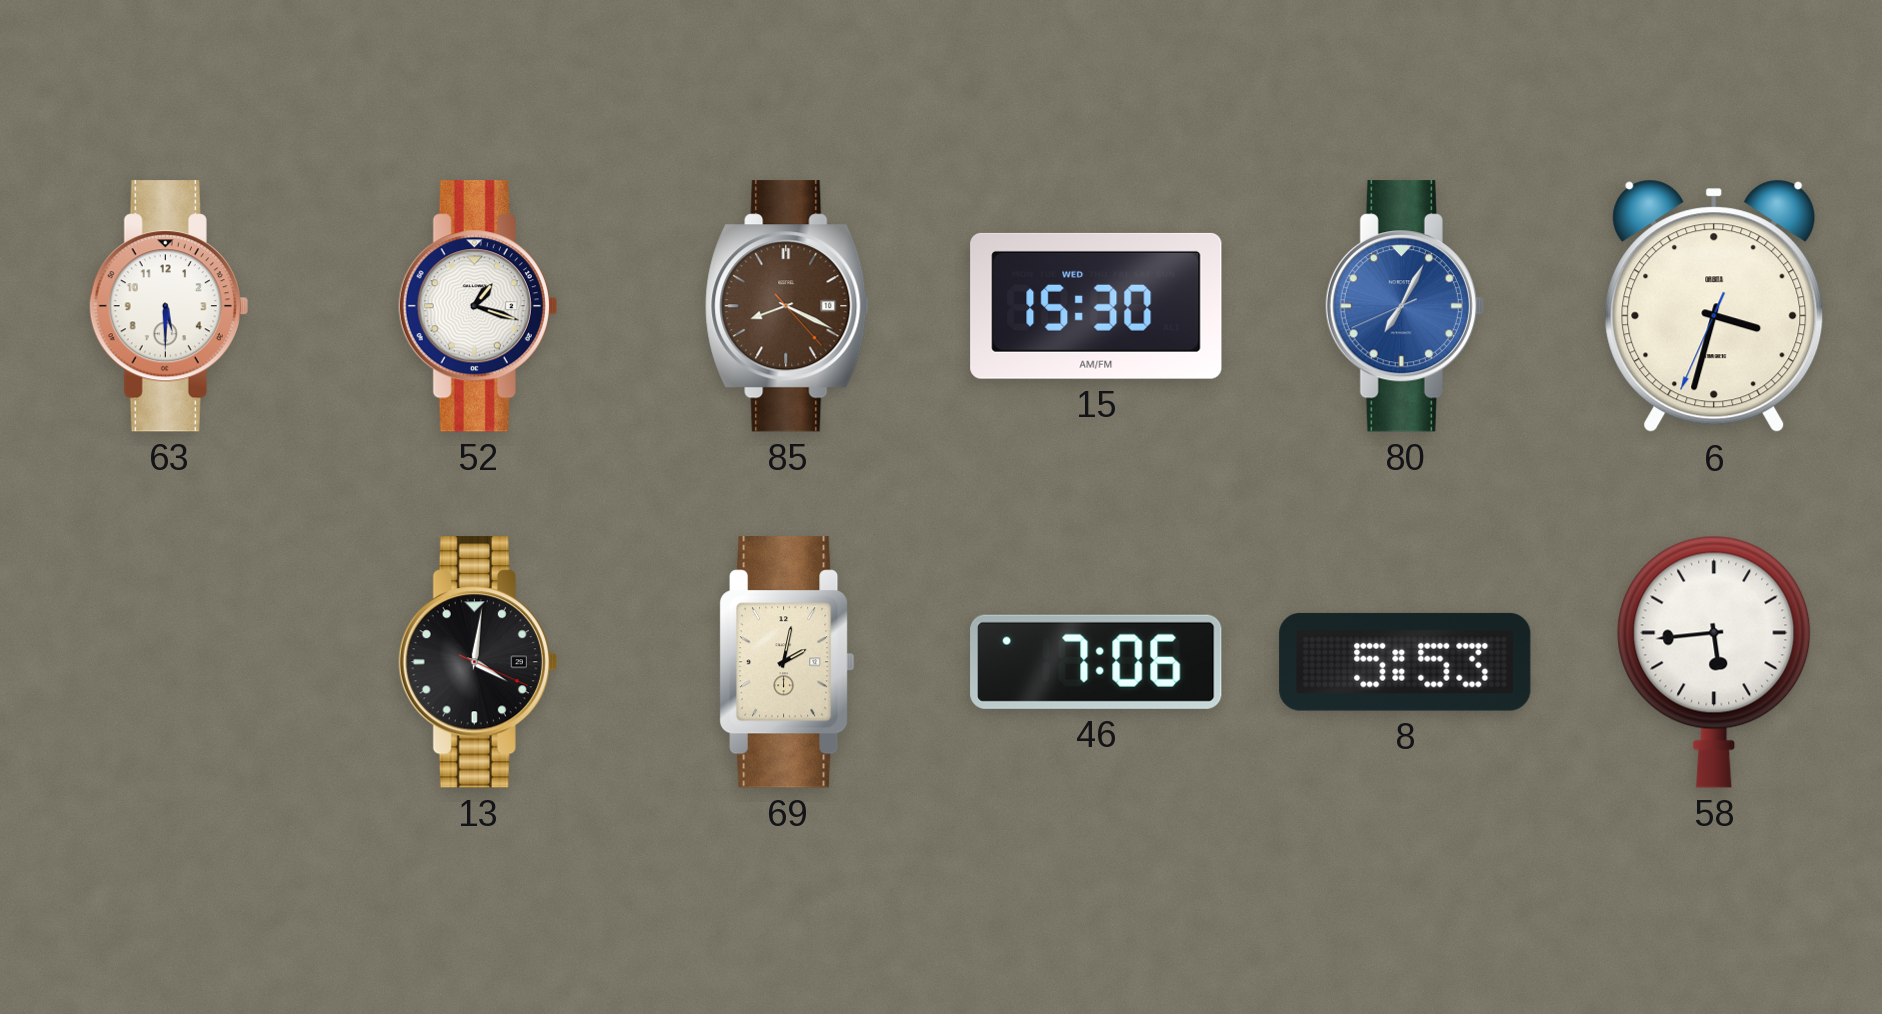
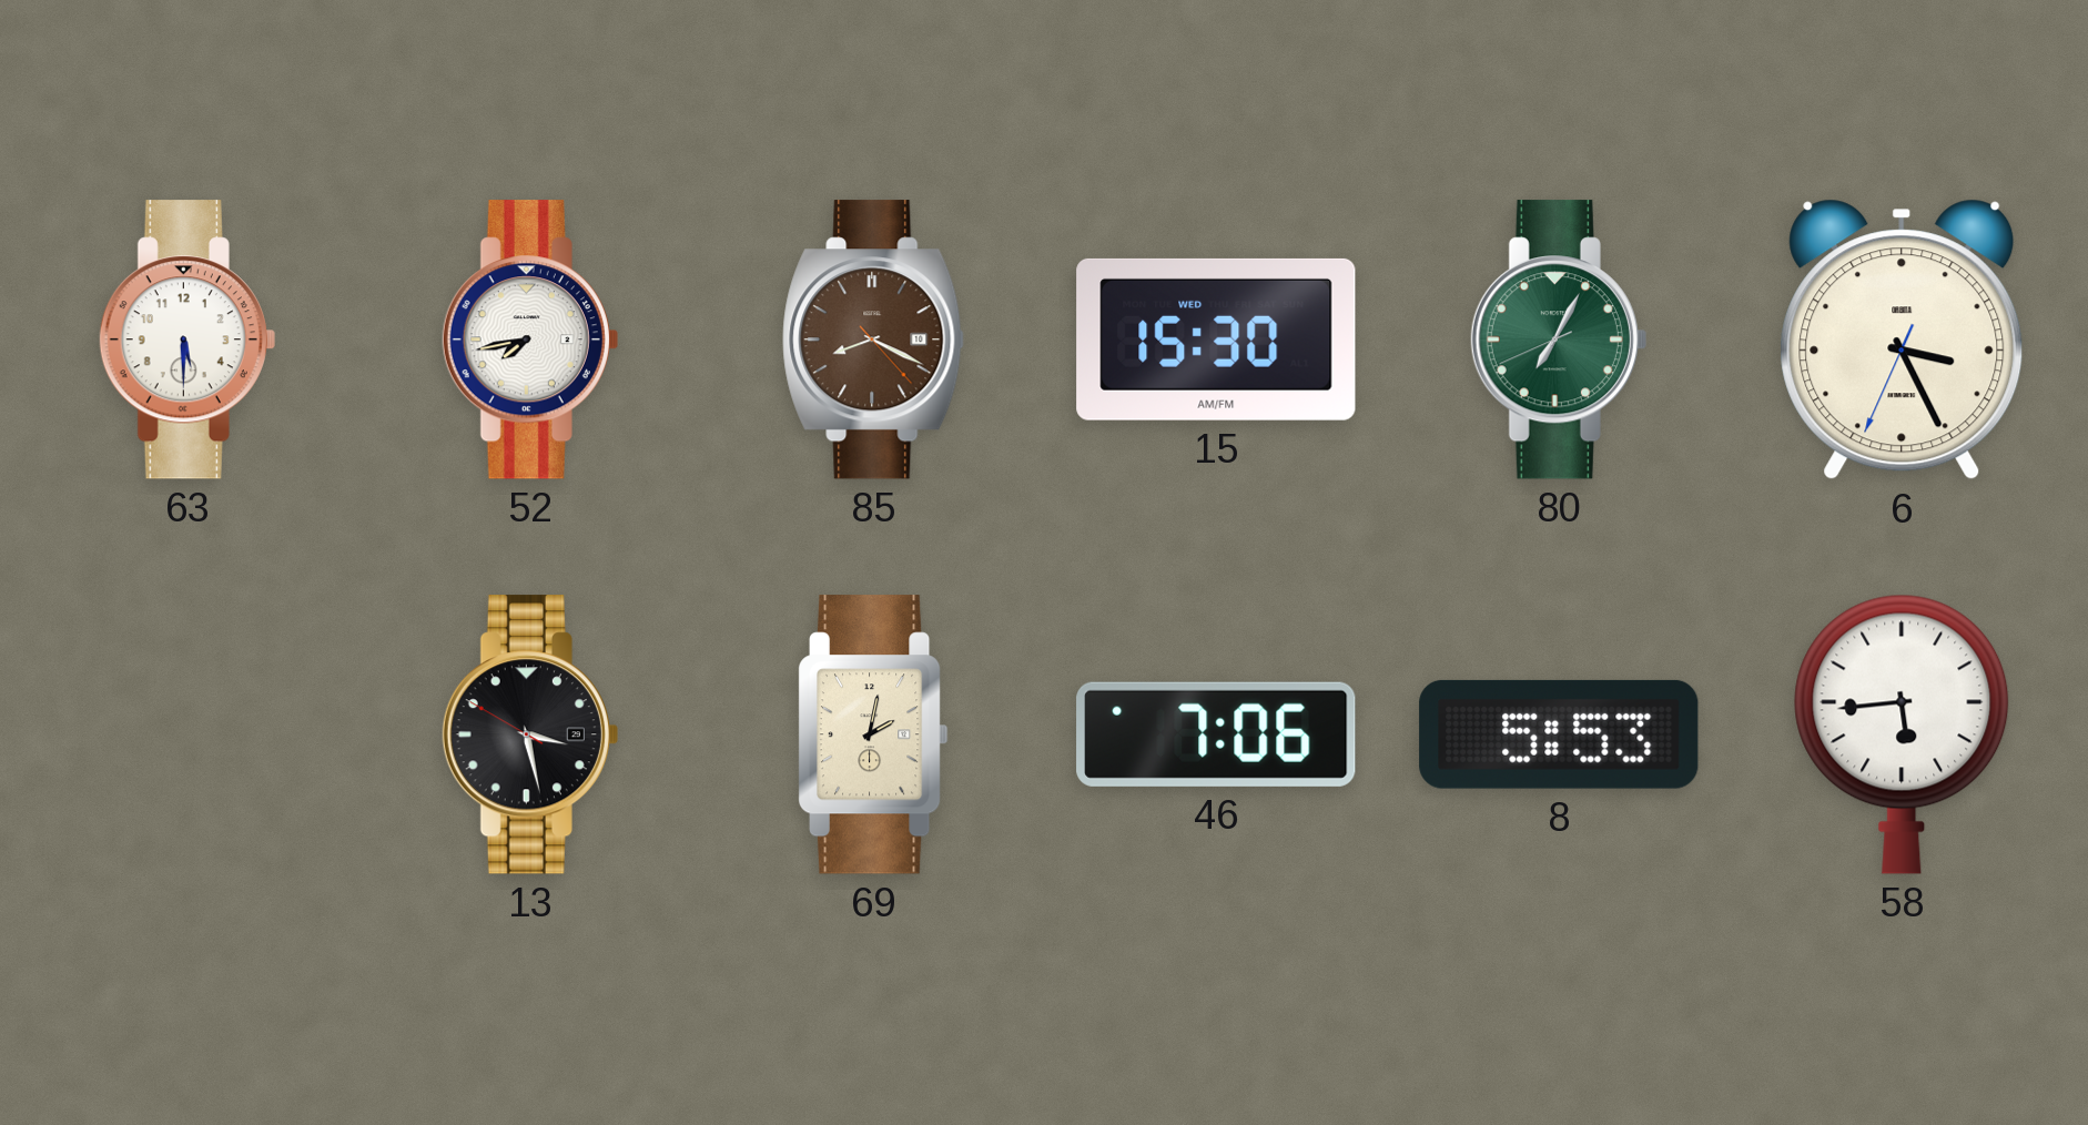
52: 1:18 -> 7:43 (530, 339)
80 dial: blue -> green (1559, 339)
6: 3:32 -> 3:25 (1902, 339)
13: 4:01 -> 3:27 (530, 734)
